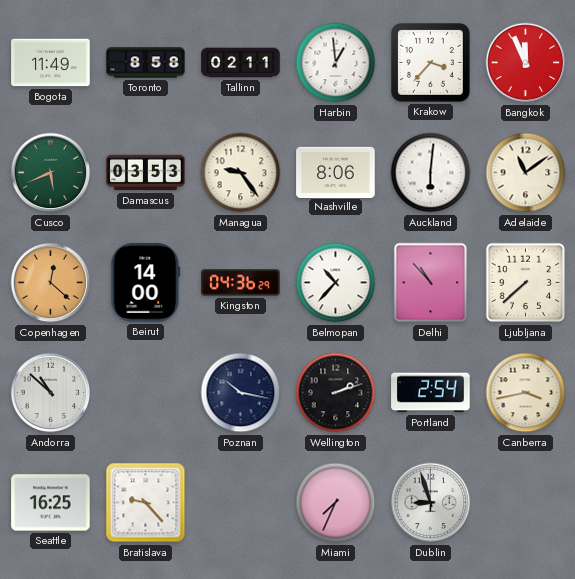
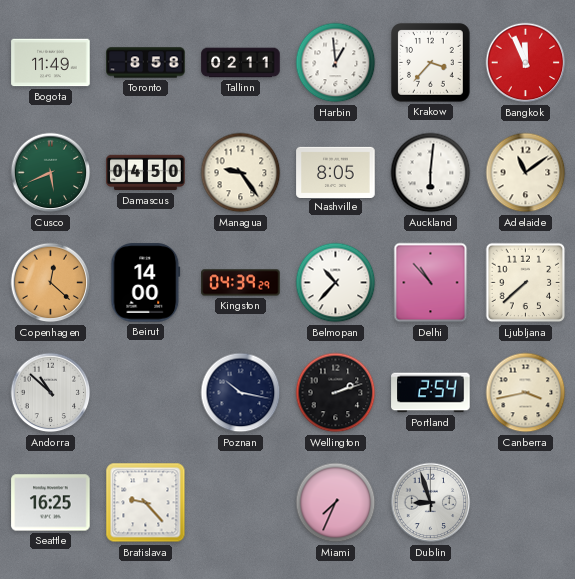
Damascus: 03:53 -> 04:50 (146, 173)
Nashville: 8:06 -> 8:05 (336, 172)
Kingston: 04:36 -> 04:39 (241, 283)
